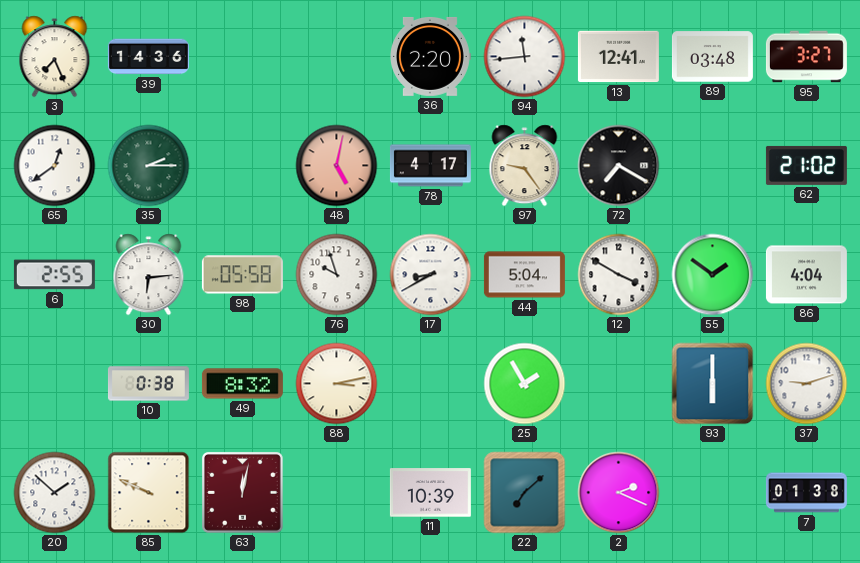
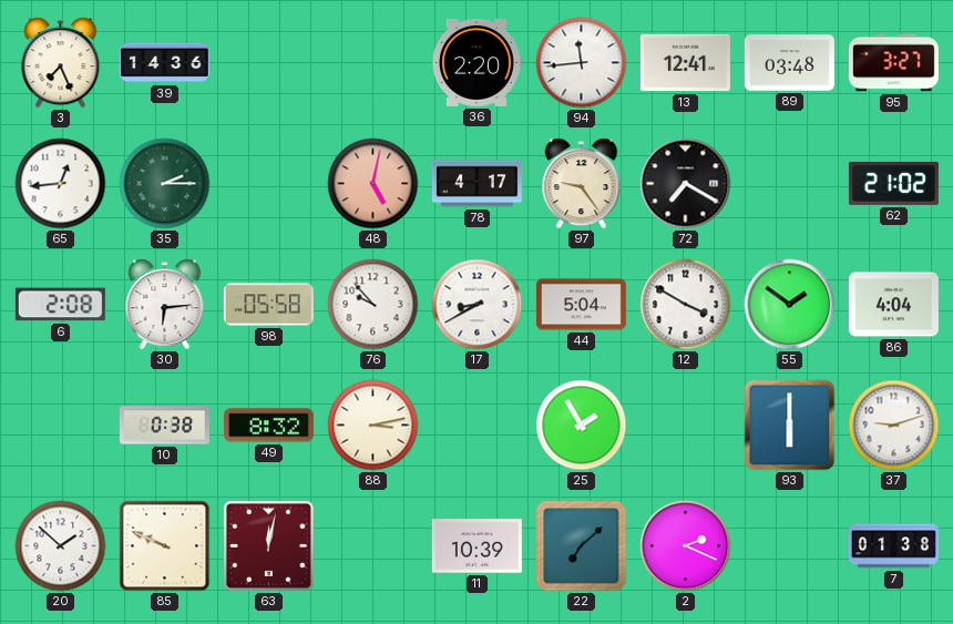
65: 12:39 -> 12:44 (61, 184)
6: 2:55 -> 2:08 (60, 305)
76: 9:57 -> 9:53 (373, 305)
